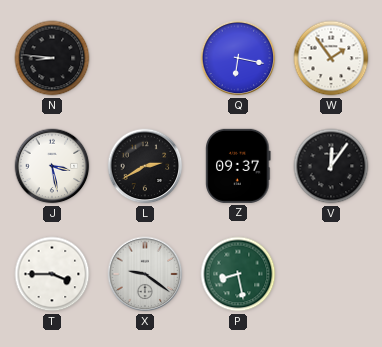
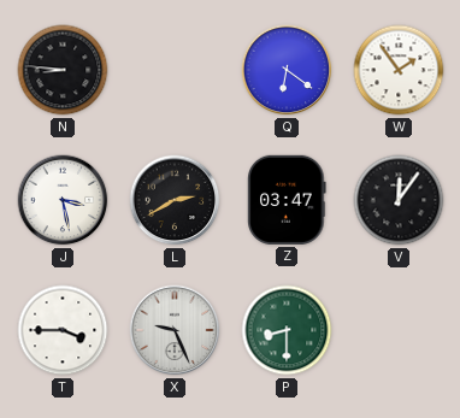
Q: 6:17 -> 6:21 (287, 70)
Z: 09:37 -> 03:47 (287, 200)
X: 9:21 -> 9:26 (175, 330)
P: 8:28 -> 8:30 (287, 330)
